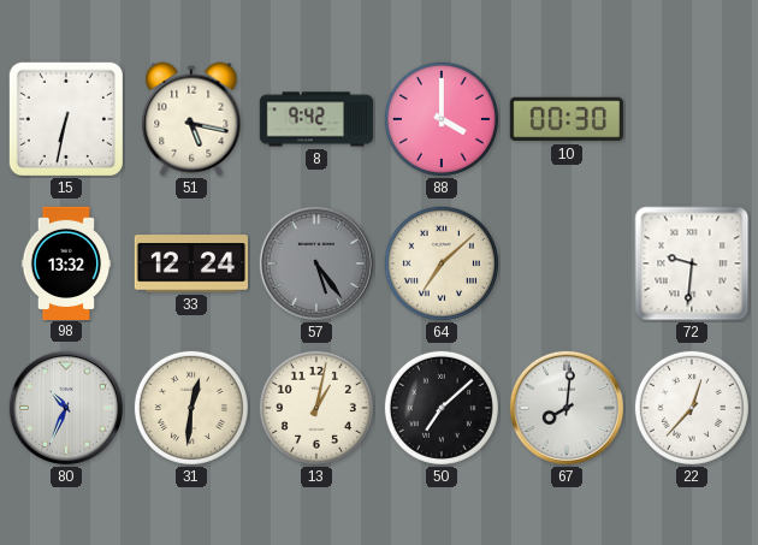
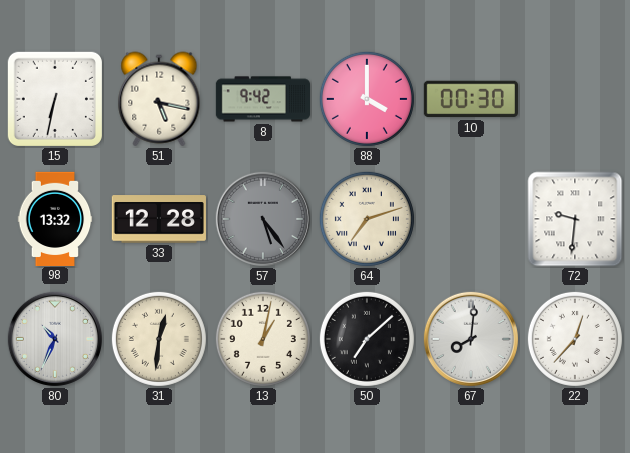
33: 12:24 -> 12:28 (159, 219)
64: 7:08 -> 7:12 (367, 219)
